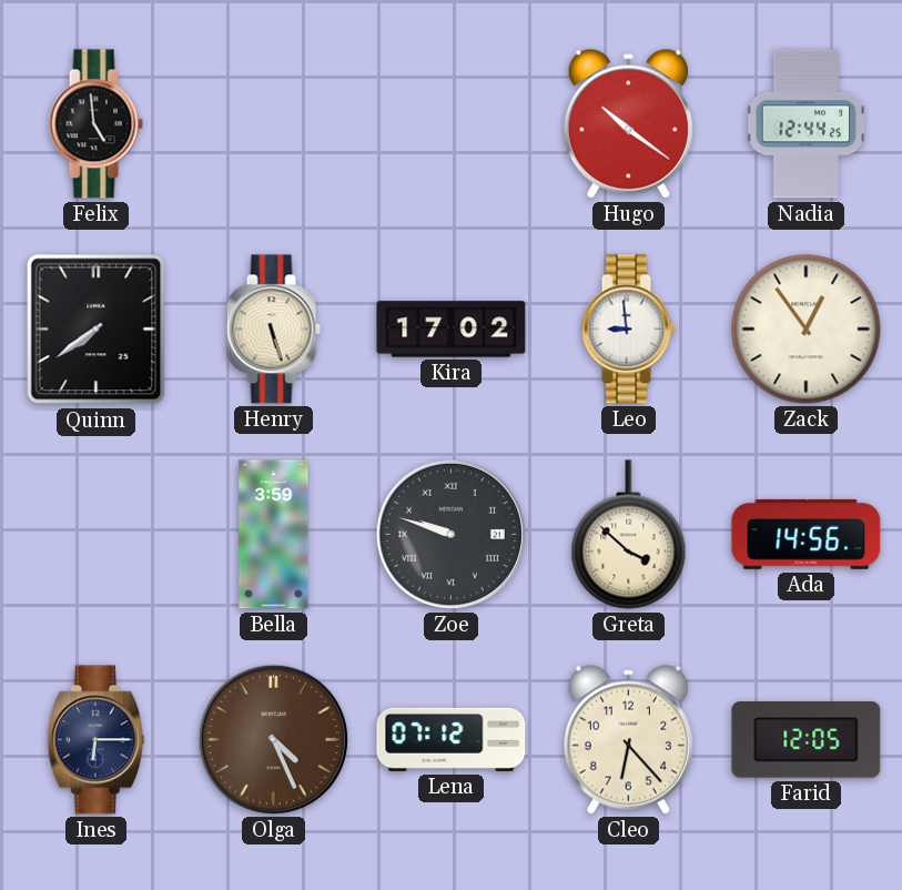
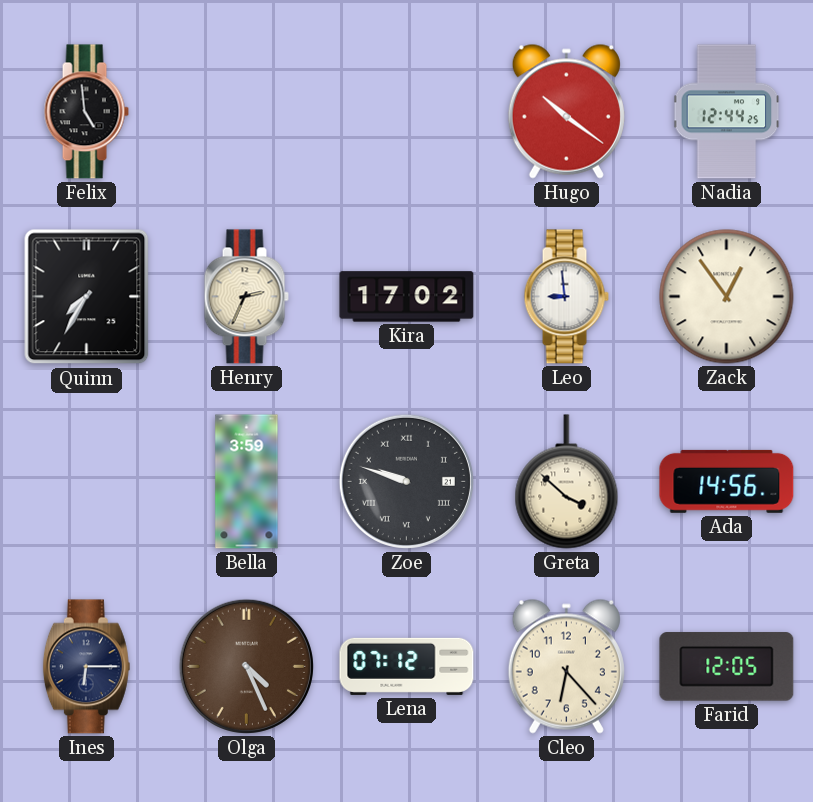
Quinn: 7:39 -> 7:35 (87, 297)
Henry: 5:27 -> 2:34 (246, 297)
